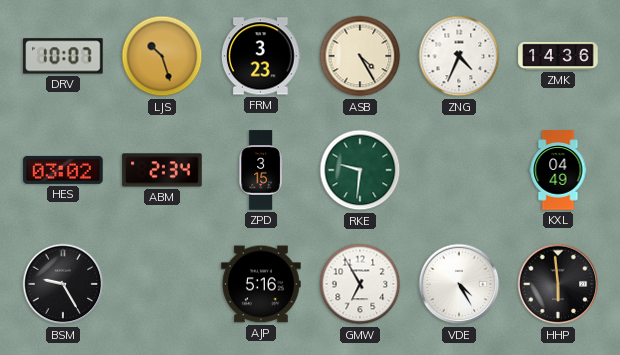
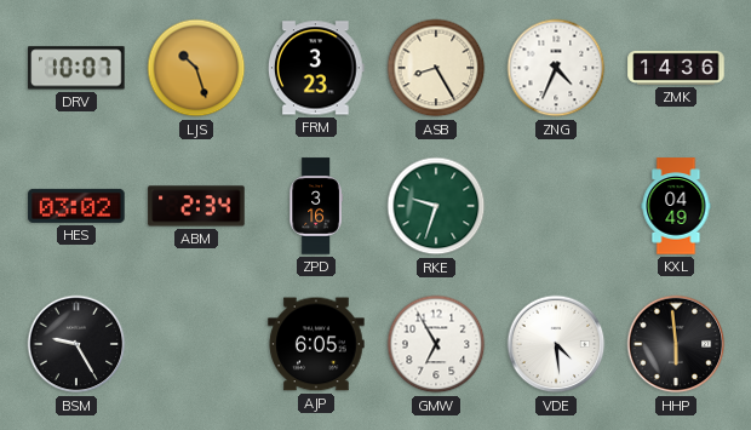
ASB: 4:25 -> 8:25 (436, 68)
ZPD: 3:15 -> 3:16 (316, 206)
RKE: 9:31 -> 9:33 (436, 206)
AJP: 5:16 -> 6:05 (316, 344)
VDE: 4:25 -> 4:29 (556, 344)
